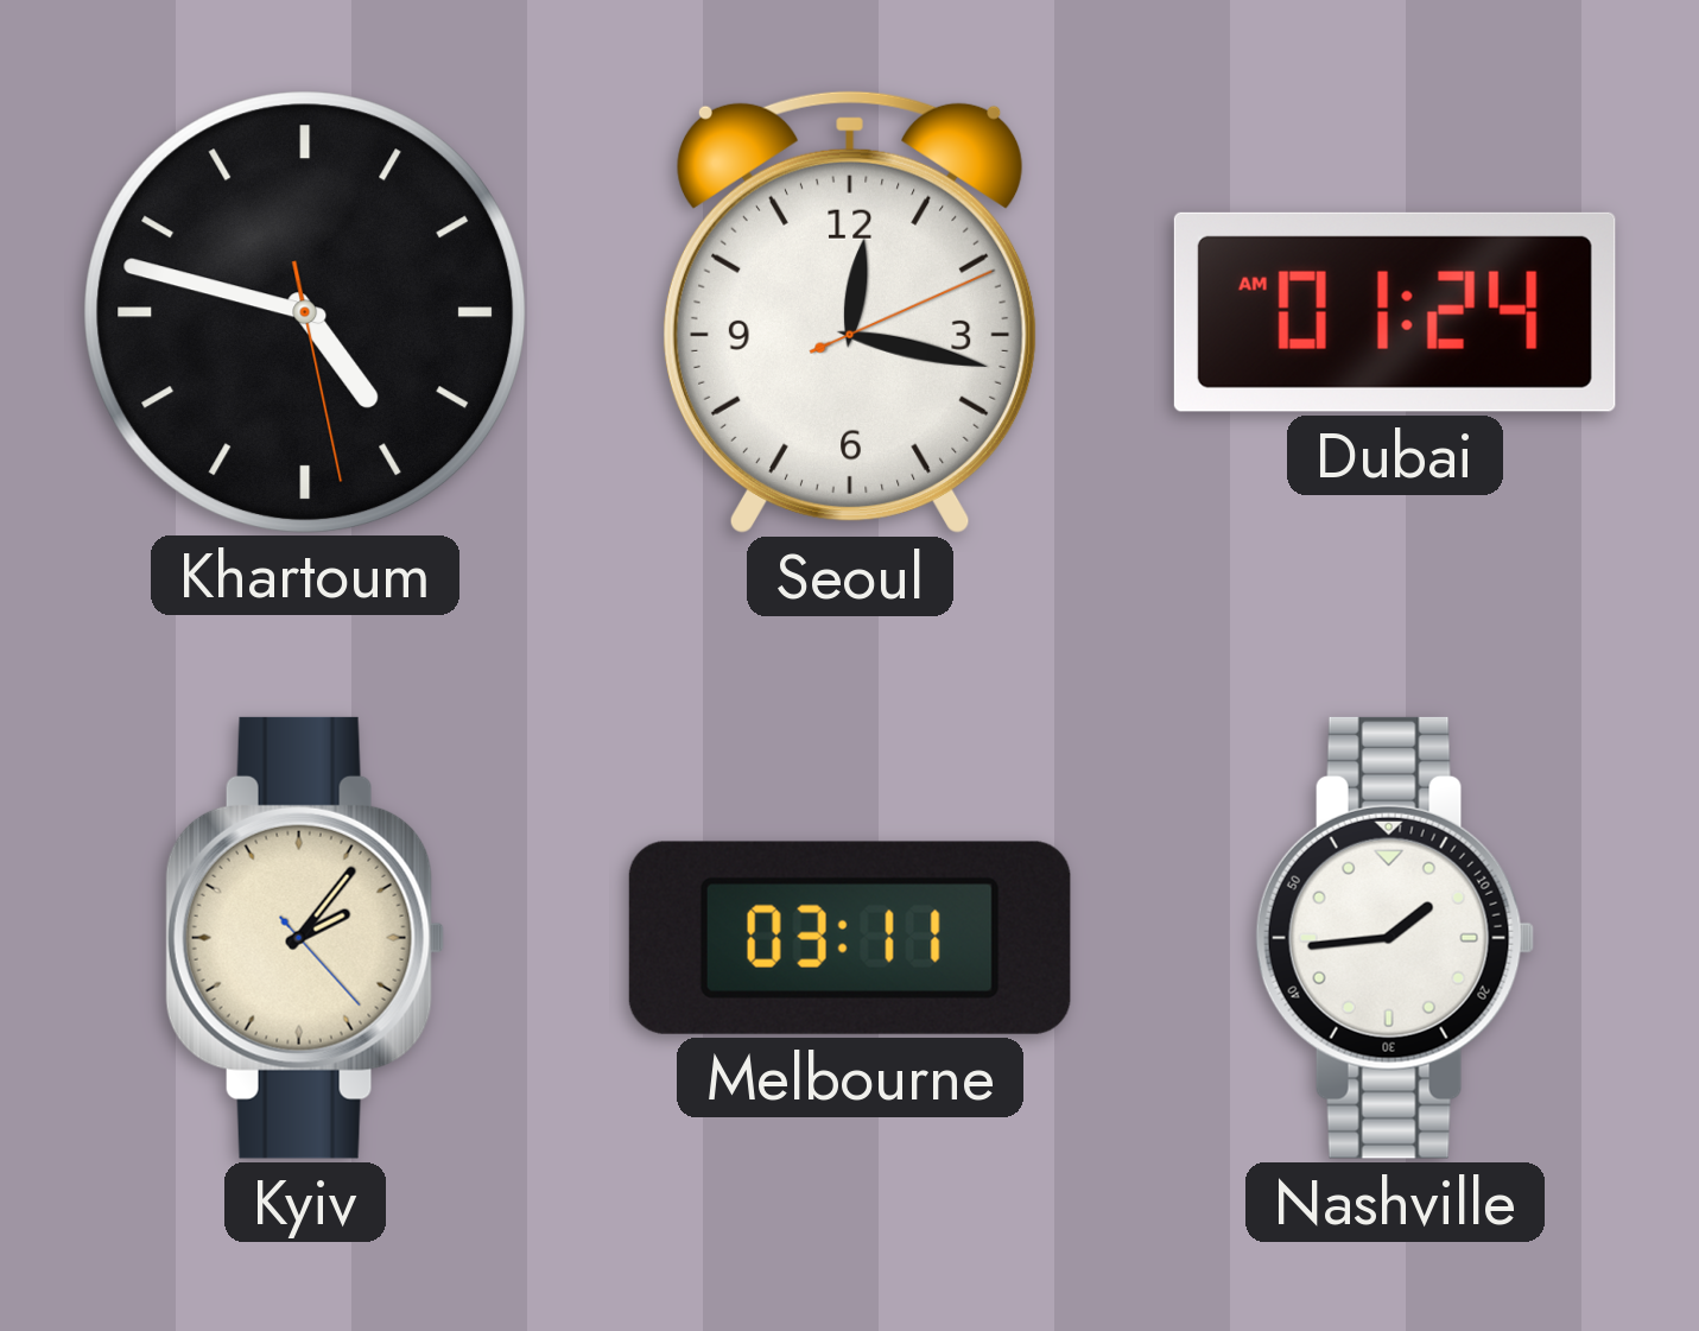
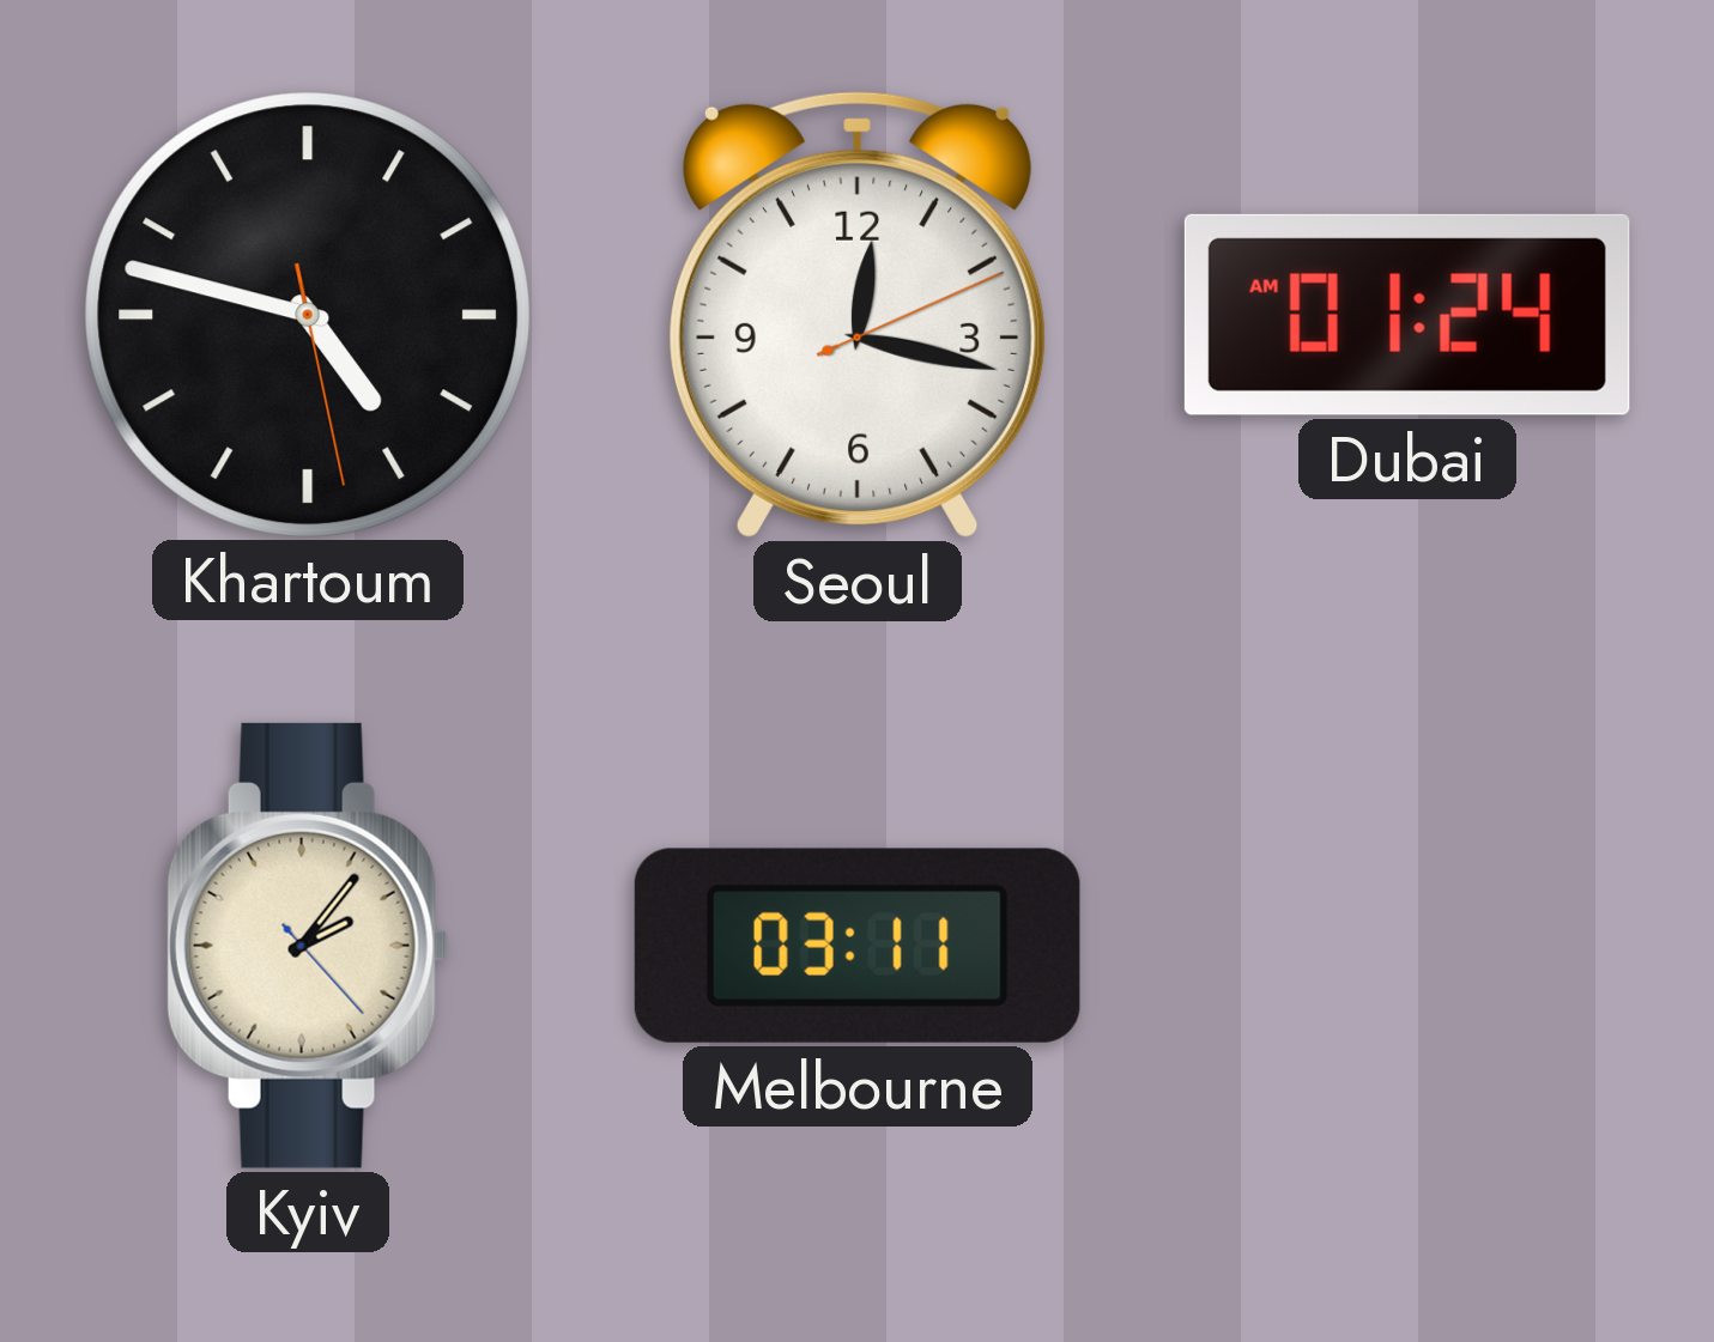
Nashville: 1:44 -> none (1395, 938)
